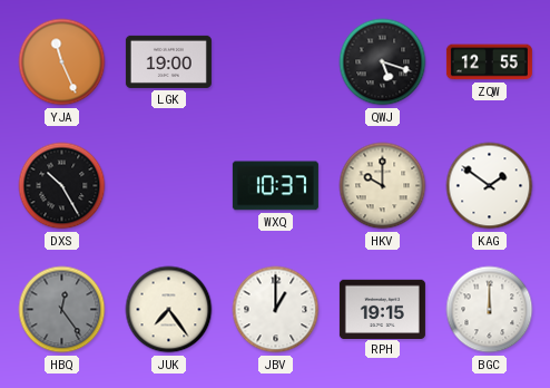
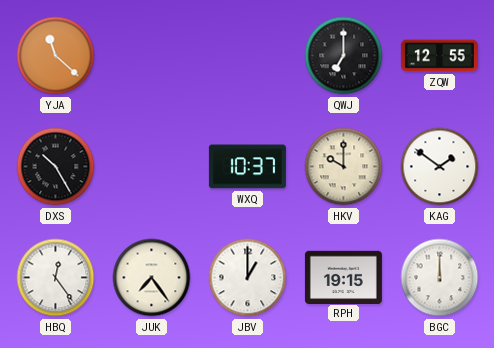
YJA: 11:26 -> 11:22 (56, 56)
LGK: 19:00 -> none (168, 61)
QWJ: 5:18 -> 7:00 (344, 56)
HBQ dial: grey -> white (56, 278)
